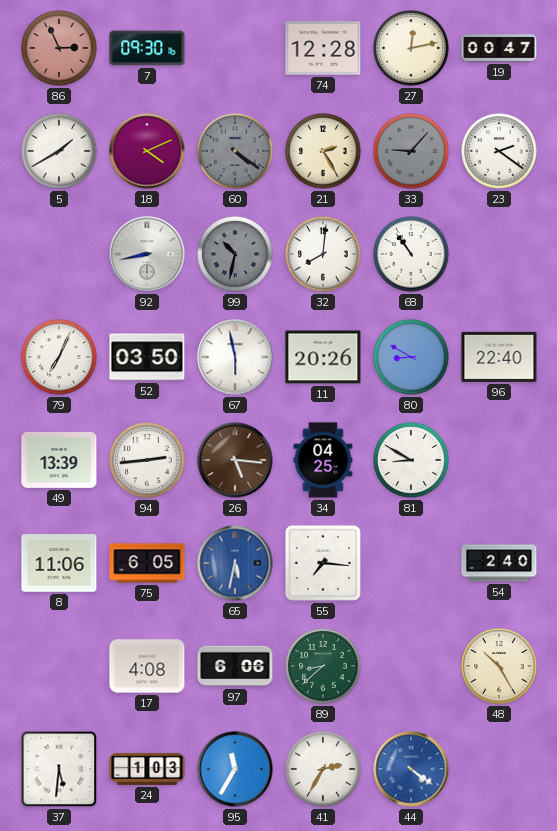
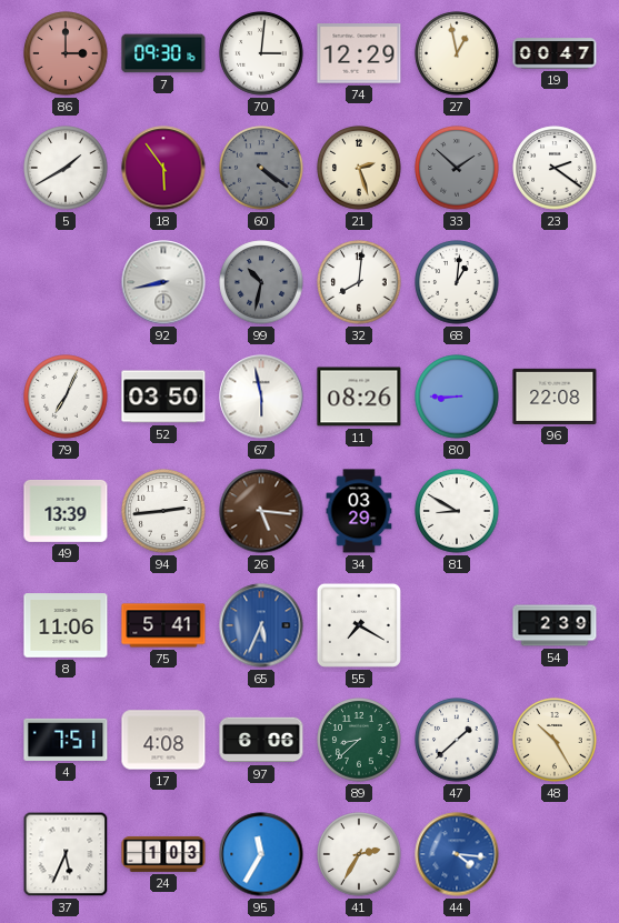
86: 2:56 -> 3:00 (66, 53)
70: none -> 3:01 (261, 53)
74: 12:28 -> 12:29 (359, 53)
27: 12:13 -> 12:58 (457, 53)
18: 4:11 -> 5:54 (163, 168)
21: 2:25 -> 2:27 (359, 168)
33: 9:07 -> 1:52 (457, 168)
68: 10:54 -> 1:01 (457, 282)
11: 20:26 -> 08:26 (359, 397)
80: 8:50 -> 8:45 (457, 397)
96: 22:40 -> 22:08 (555, 397)
34: 04:25 -> 03:29 (359, 511)
75: 6:05 -> 5:41 (163, 625)
65: 5:32 -> 5:34 (261, 625)
55: 7:16 -> 7:20 (359, 625)
54: 2:40 -> 2:39 (555, 625)
4: none -> 7:51 (66, 740)
47: none -> 1:38 (457, 740)
37: 5:31 -> 5:34 (66, 854)
44: 4:21 -> 4:16 (457, 854)
